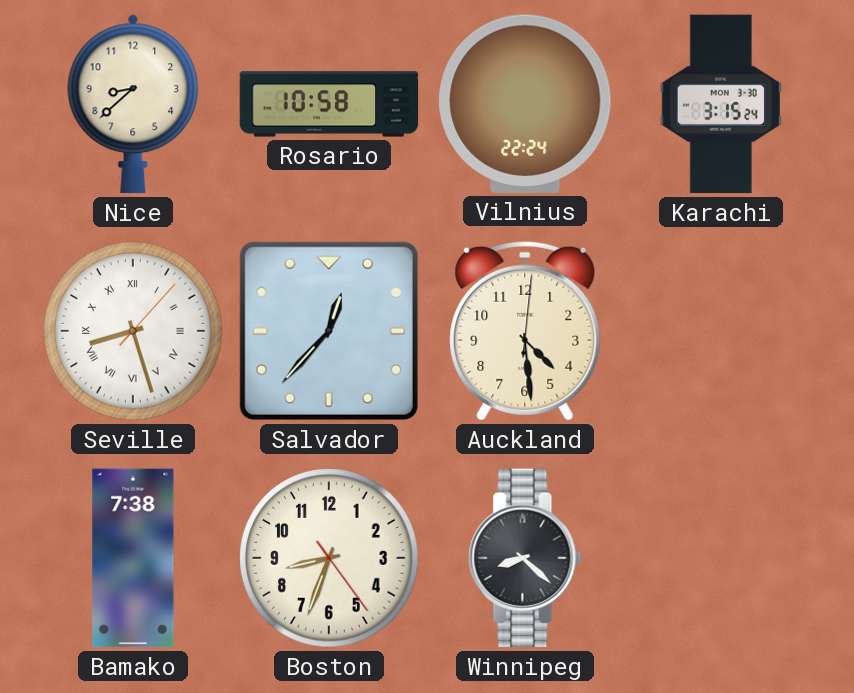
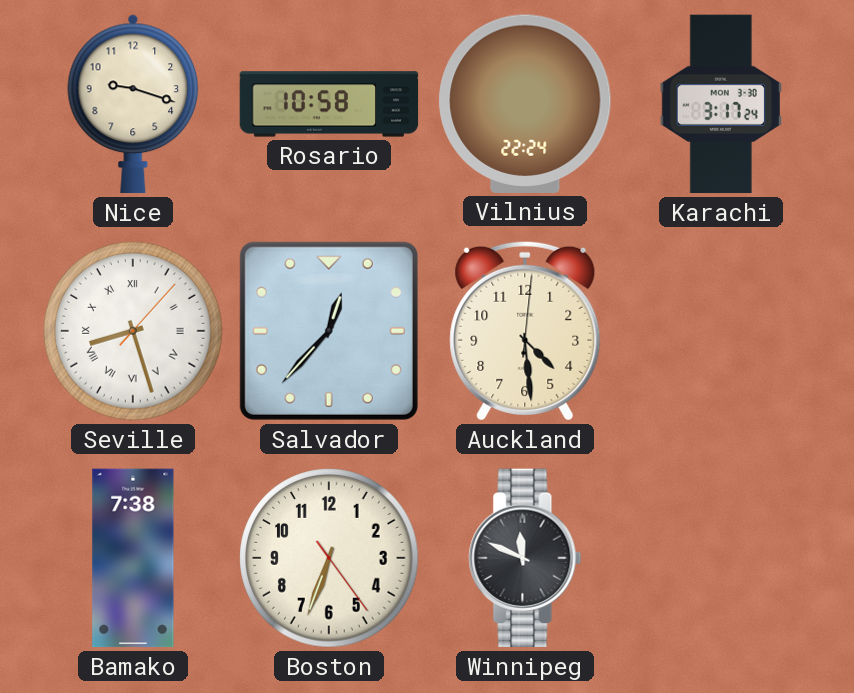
Nice: 8:38 -> 9:18 (133, 104)
Karachi: 3:15 -> 3:17 (721, 104)
Boston: 8:33 -> 6:33 (329, 558)
Winnipeg: 8:22 -> 11:49 (525, 558)
